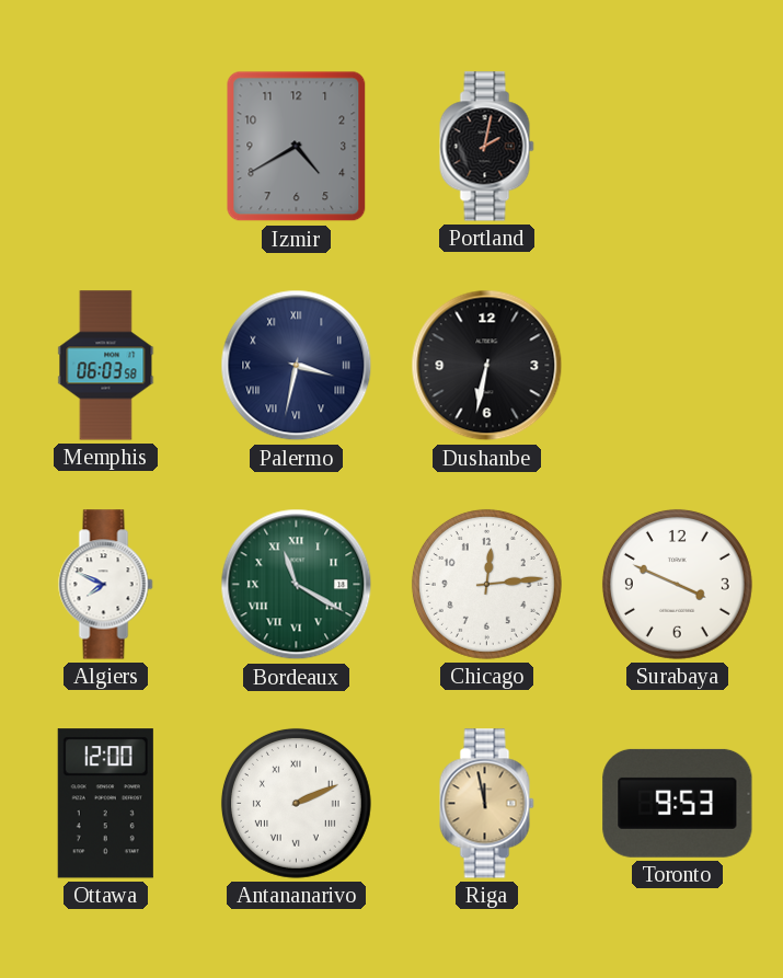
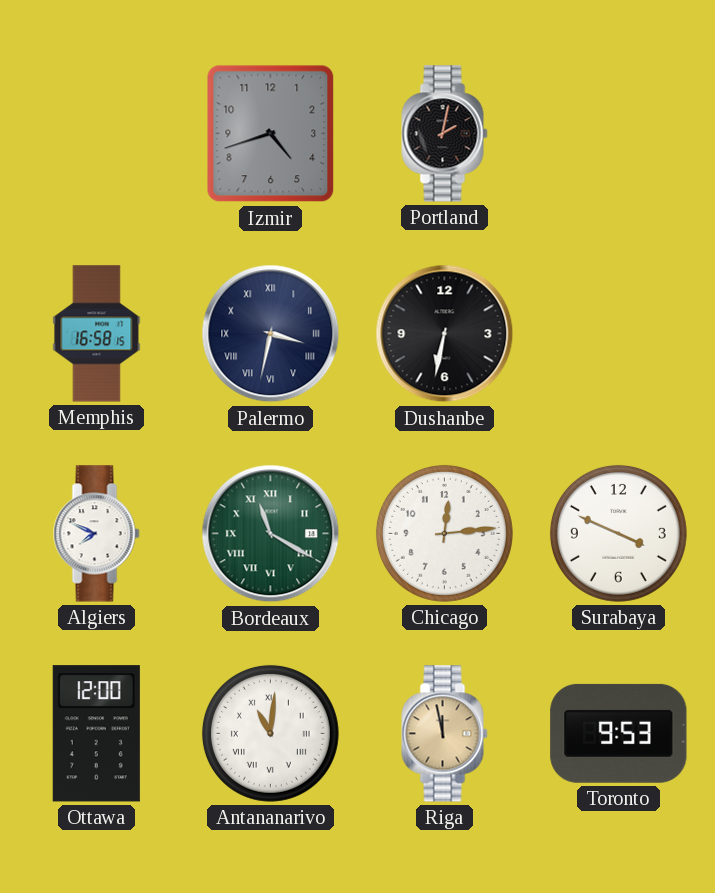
Izmir: 4:40 -> 4:42 (271, 134)
Memphis: 06:03 -> 16:58 (97, 334)
Antananarivo: 2:11 -> 11:01 (270, 733)
